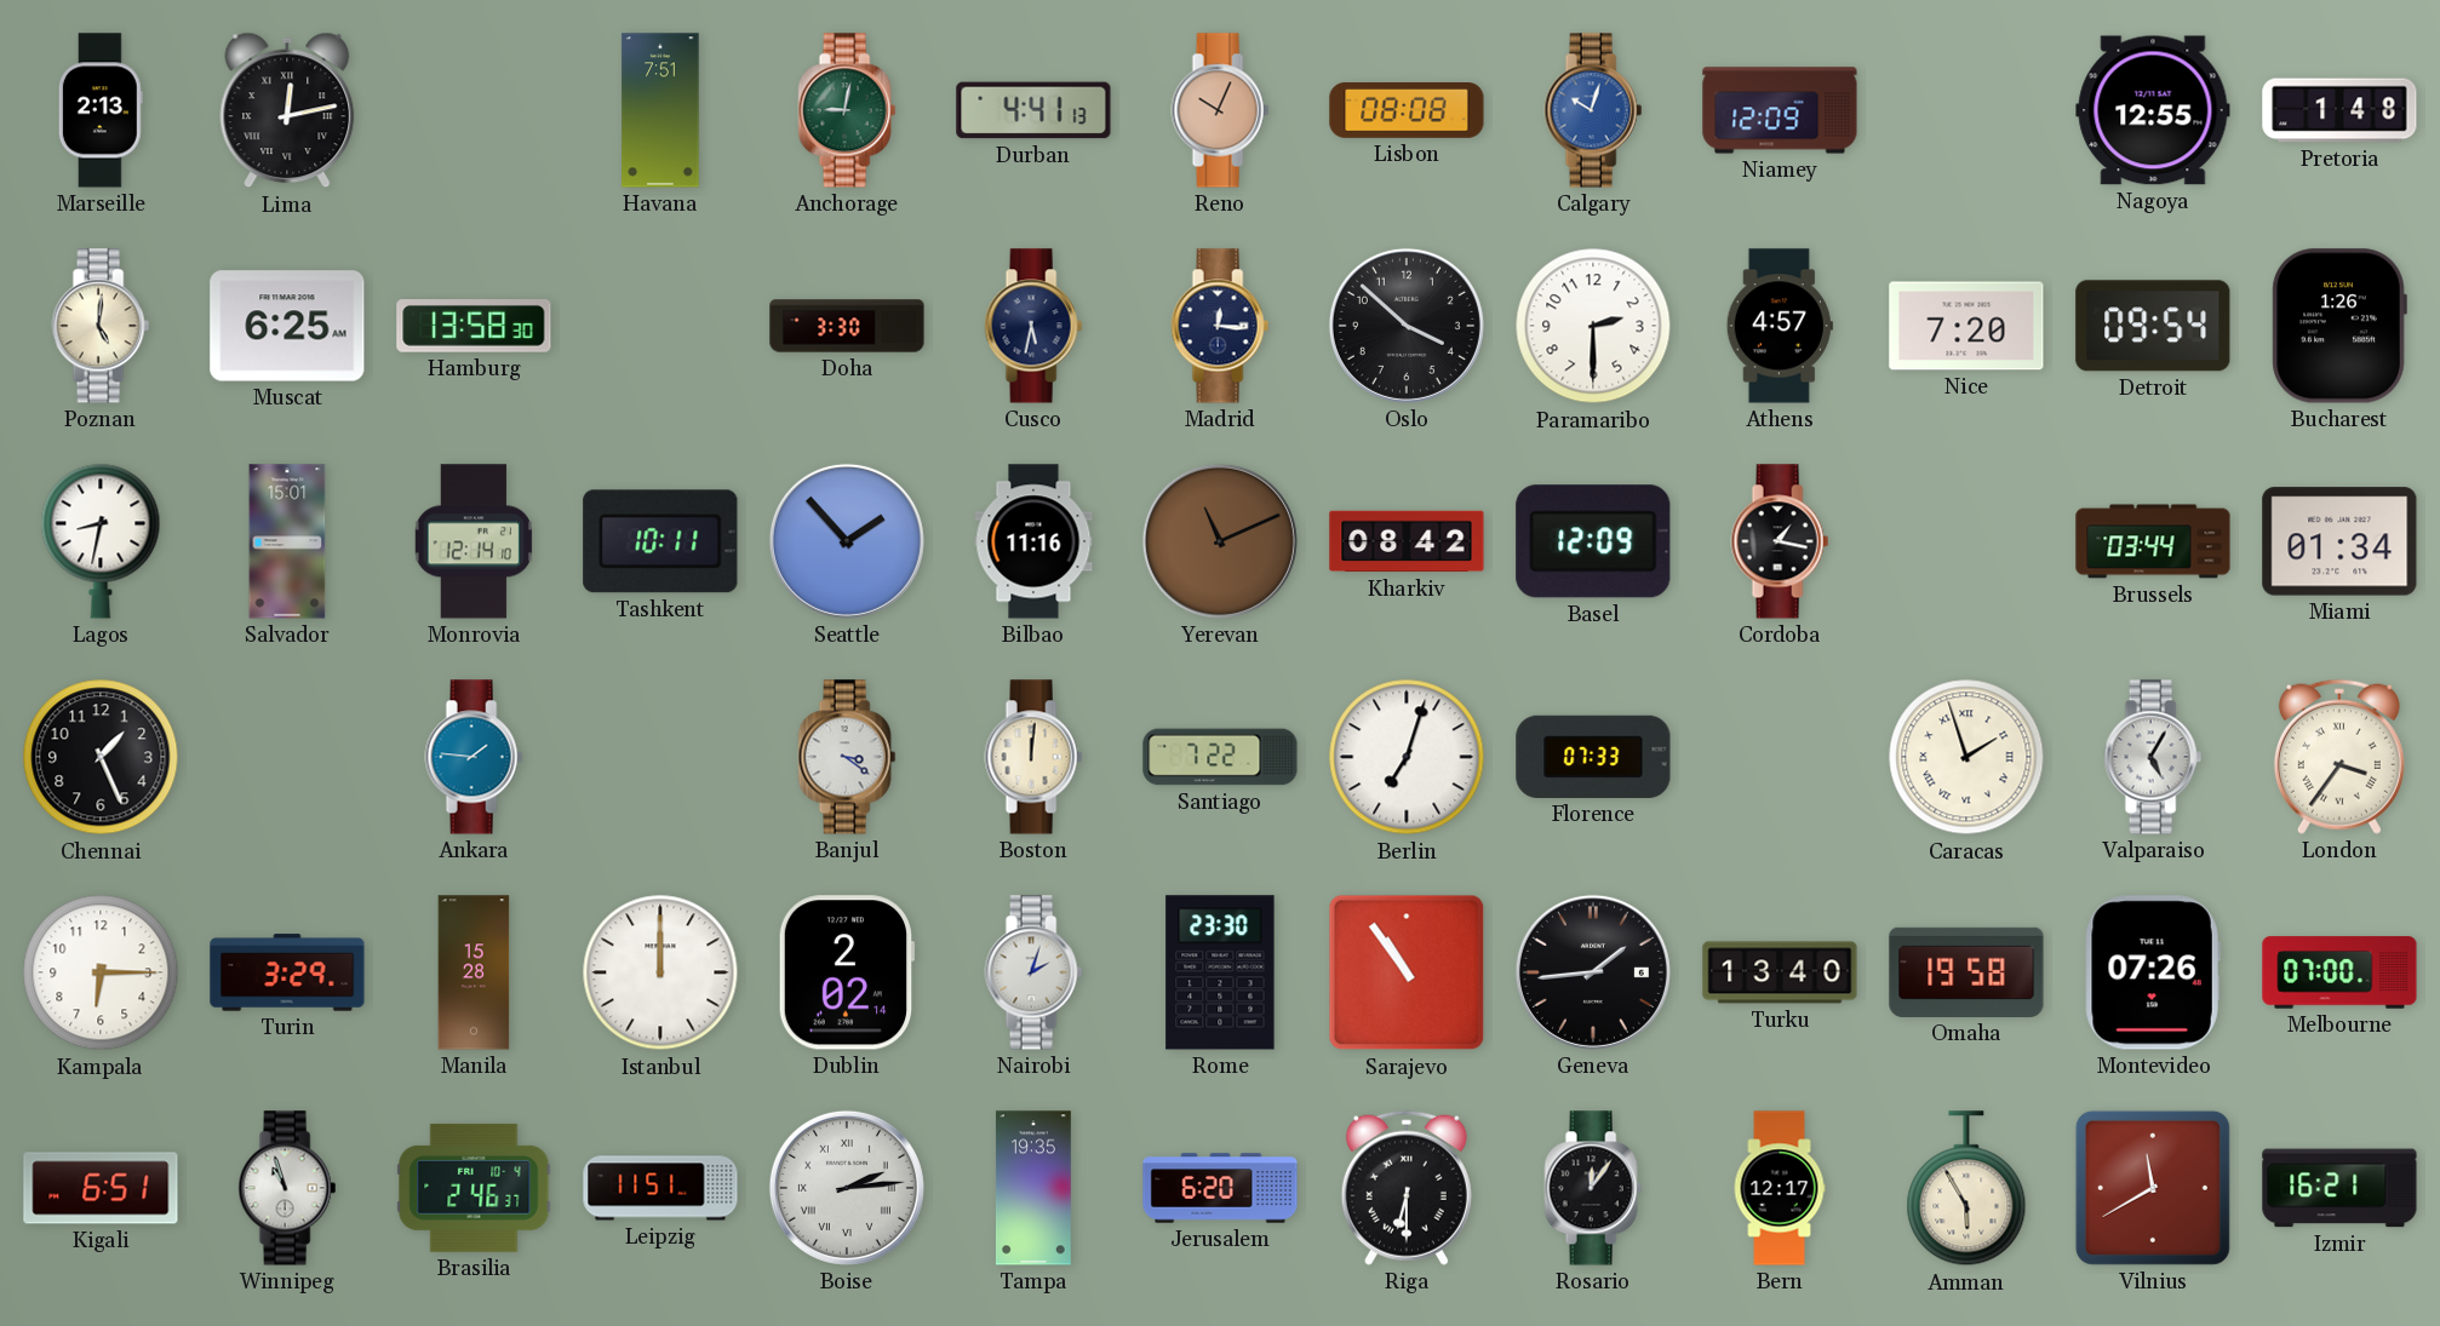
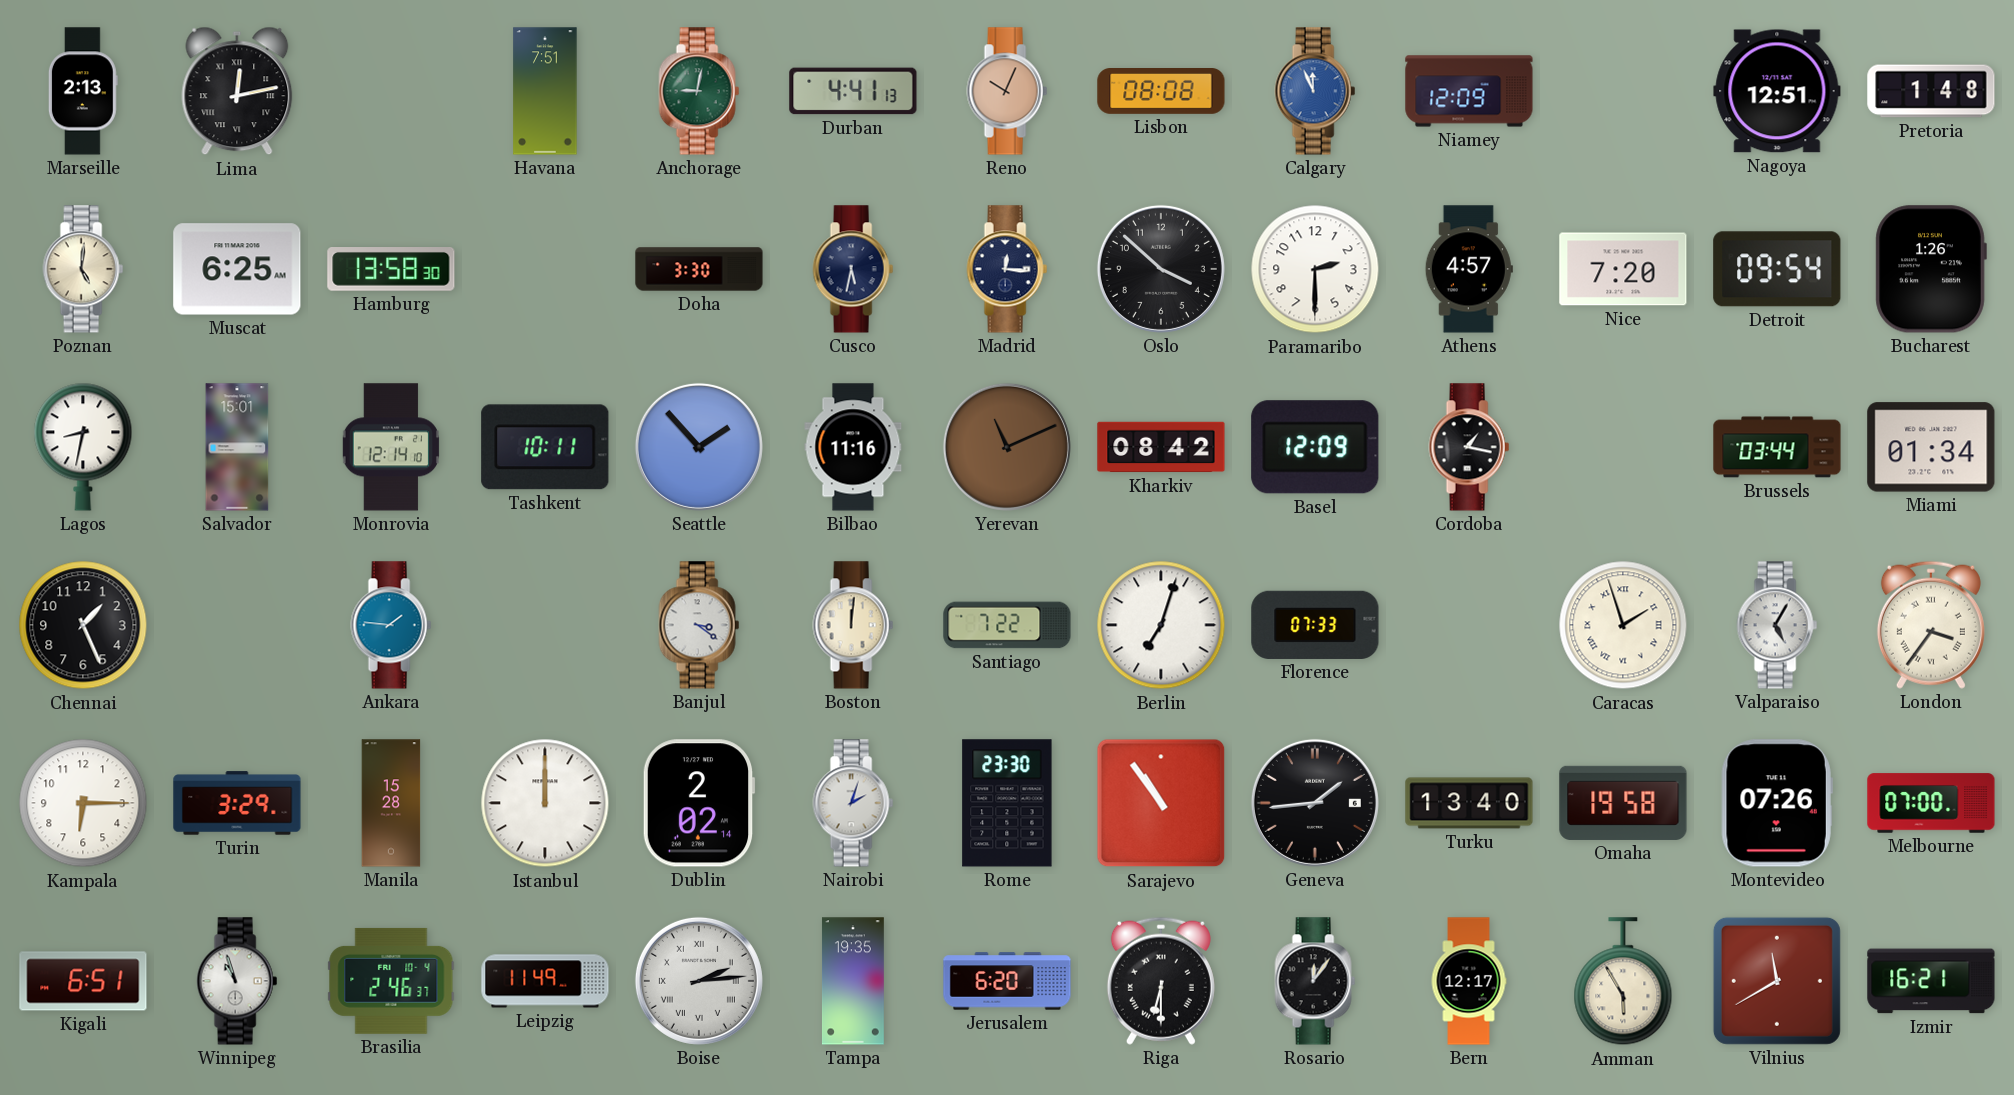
Calgary: 10:03 -> 11:56 (1315, 91)
Nagoya: 12:55 -> 12:51 (1777, 91)
Leipzig: 11:51 -> 11:49 (545, 981)
